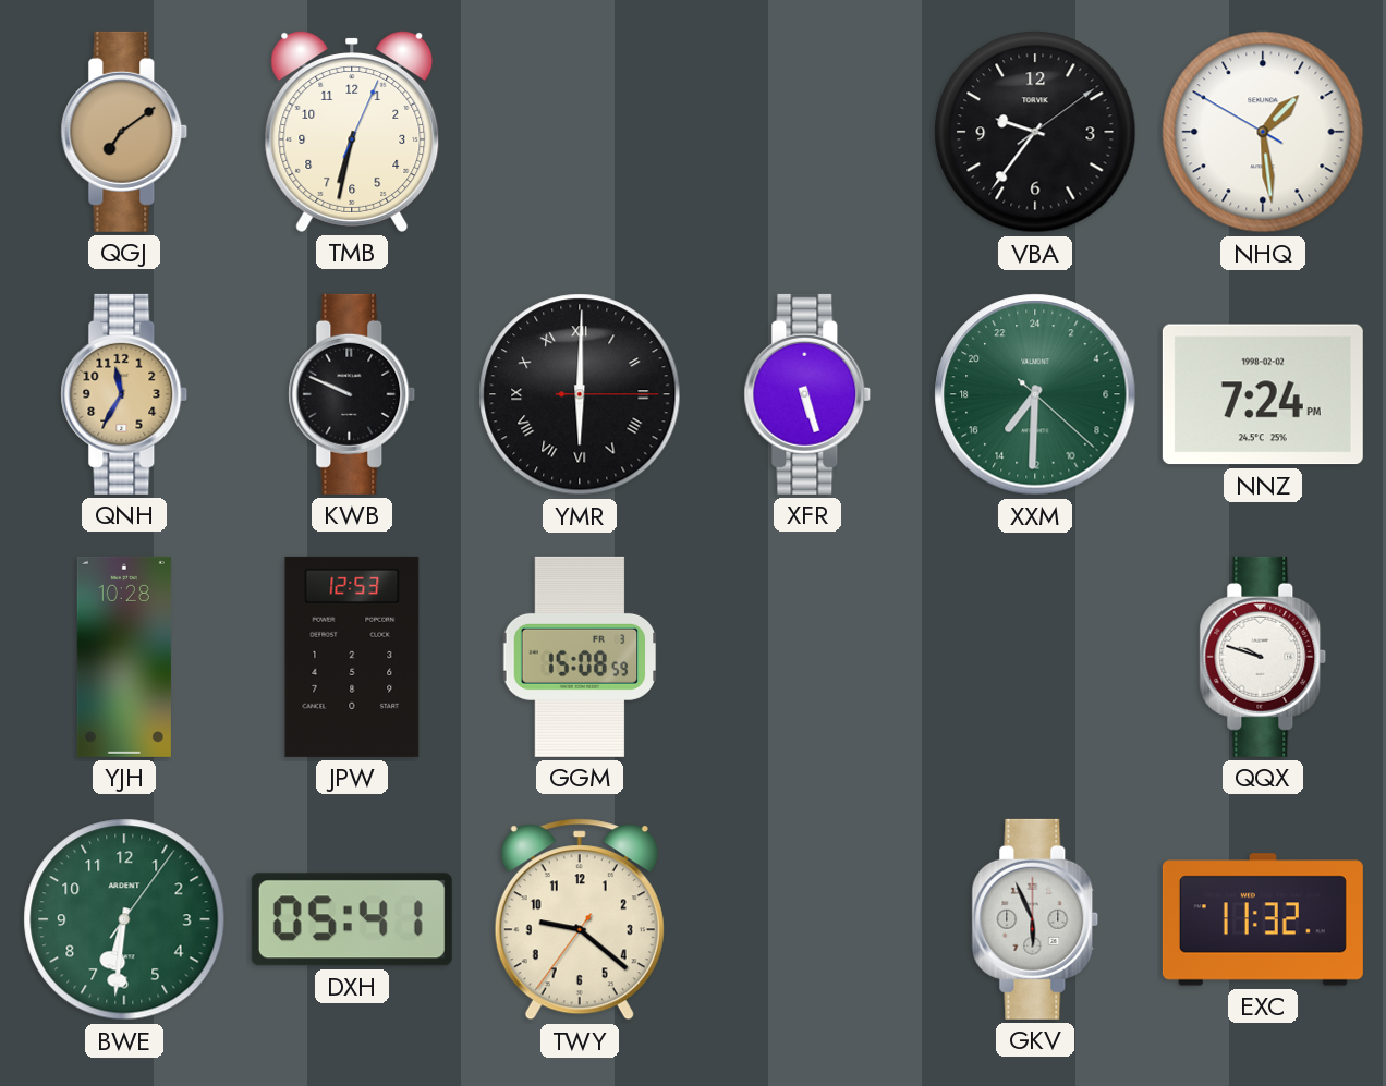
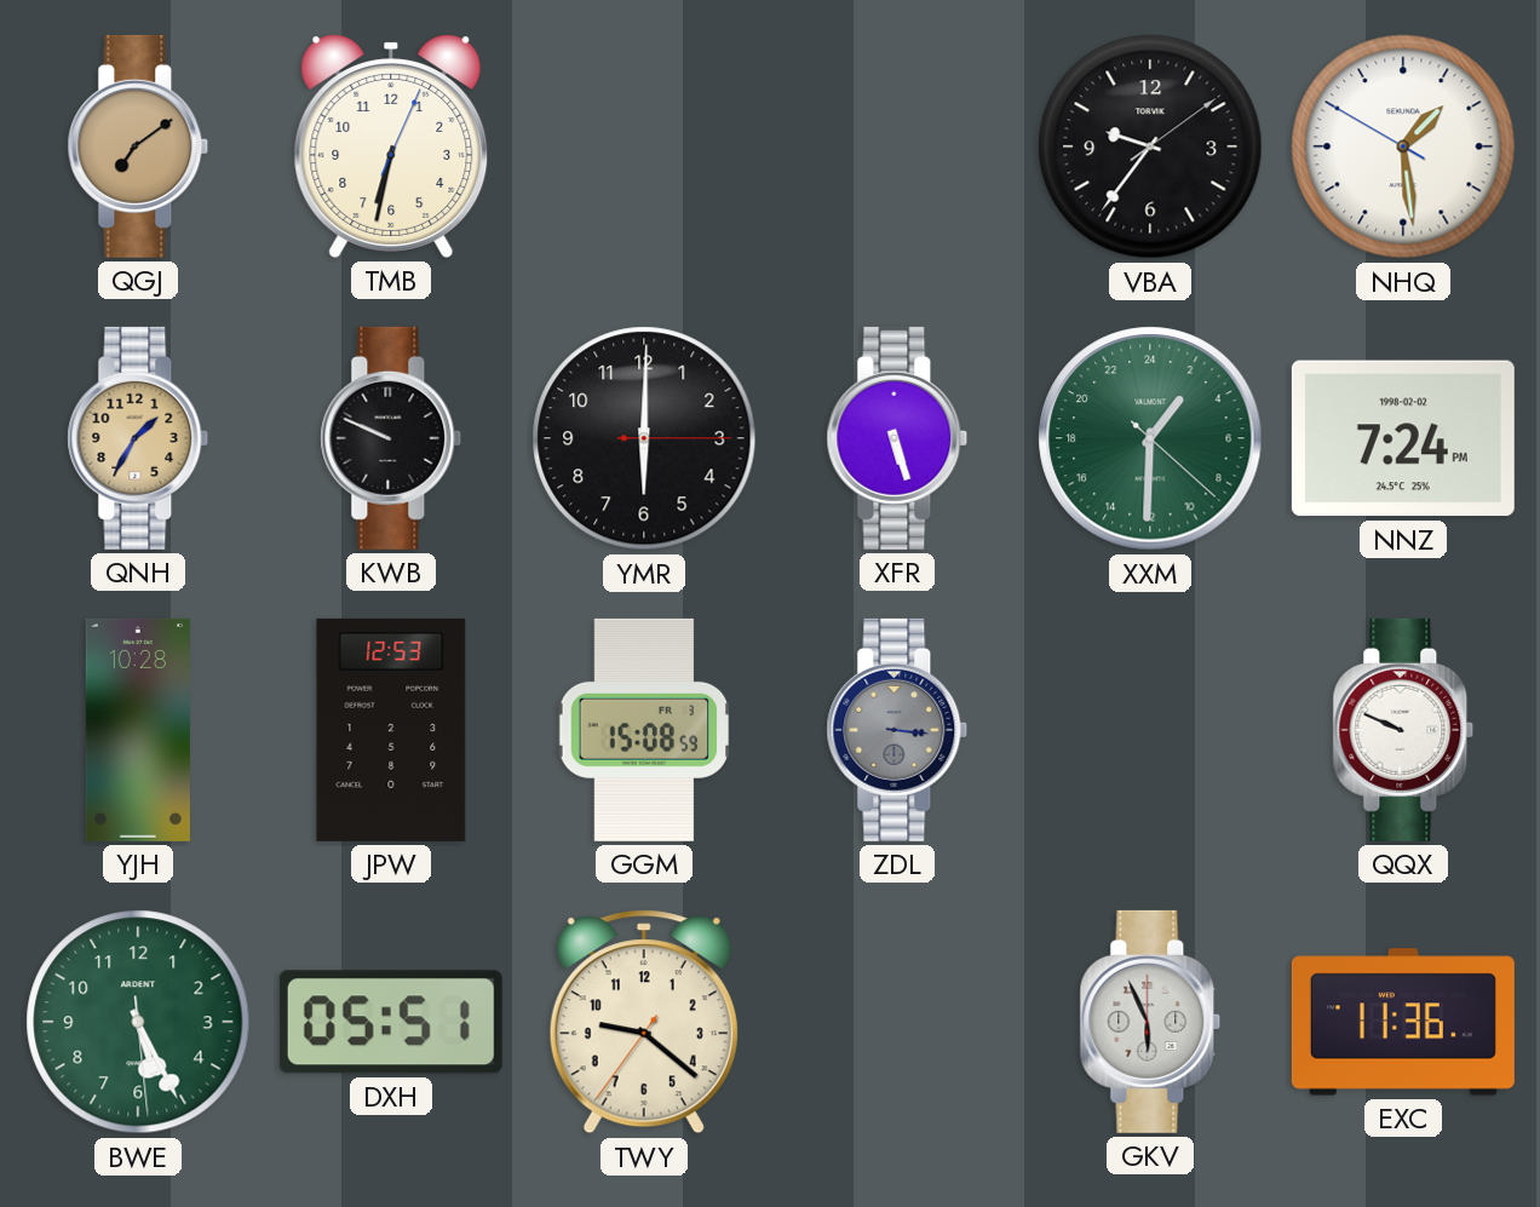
QNH: 11:35 -> 1:35 (138, 438)
YMR numerals: Roman -> Arabic (644, 438)
XXM: 14:30 -> 2:30 (1150, 438)
ZDL: none -> 3:16 (897, 730)
QQX: 9:48 -> 9:49 (1403, 730)
BWE: 6:31 -> 5:25 (138, 1022)
DXH: 05:41 -> 05:51 (391, 1022)
EXC: 11:32 -> 11:36 (1403, 1022)
